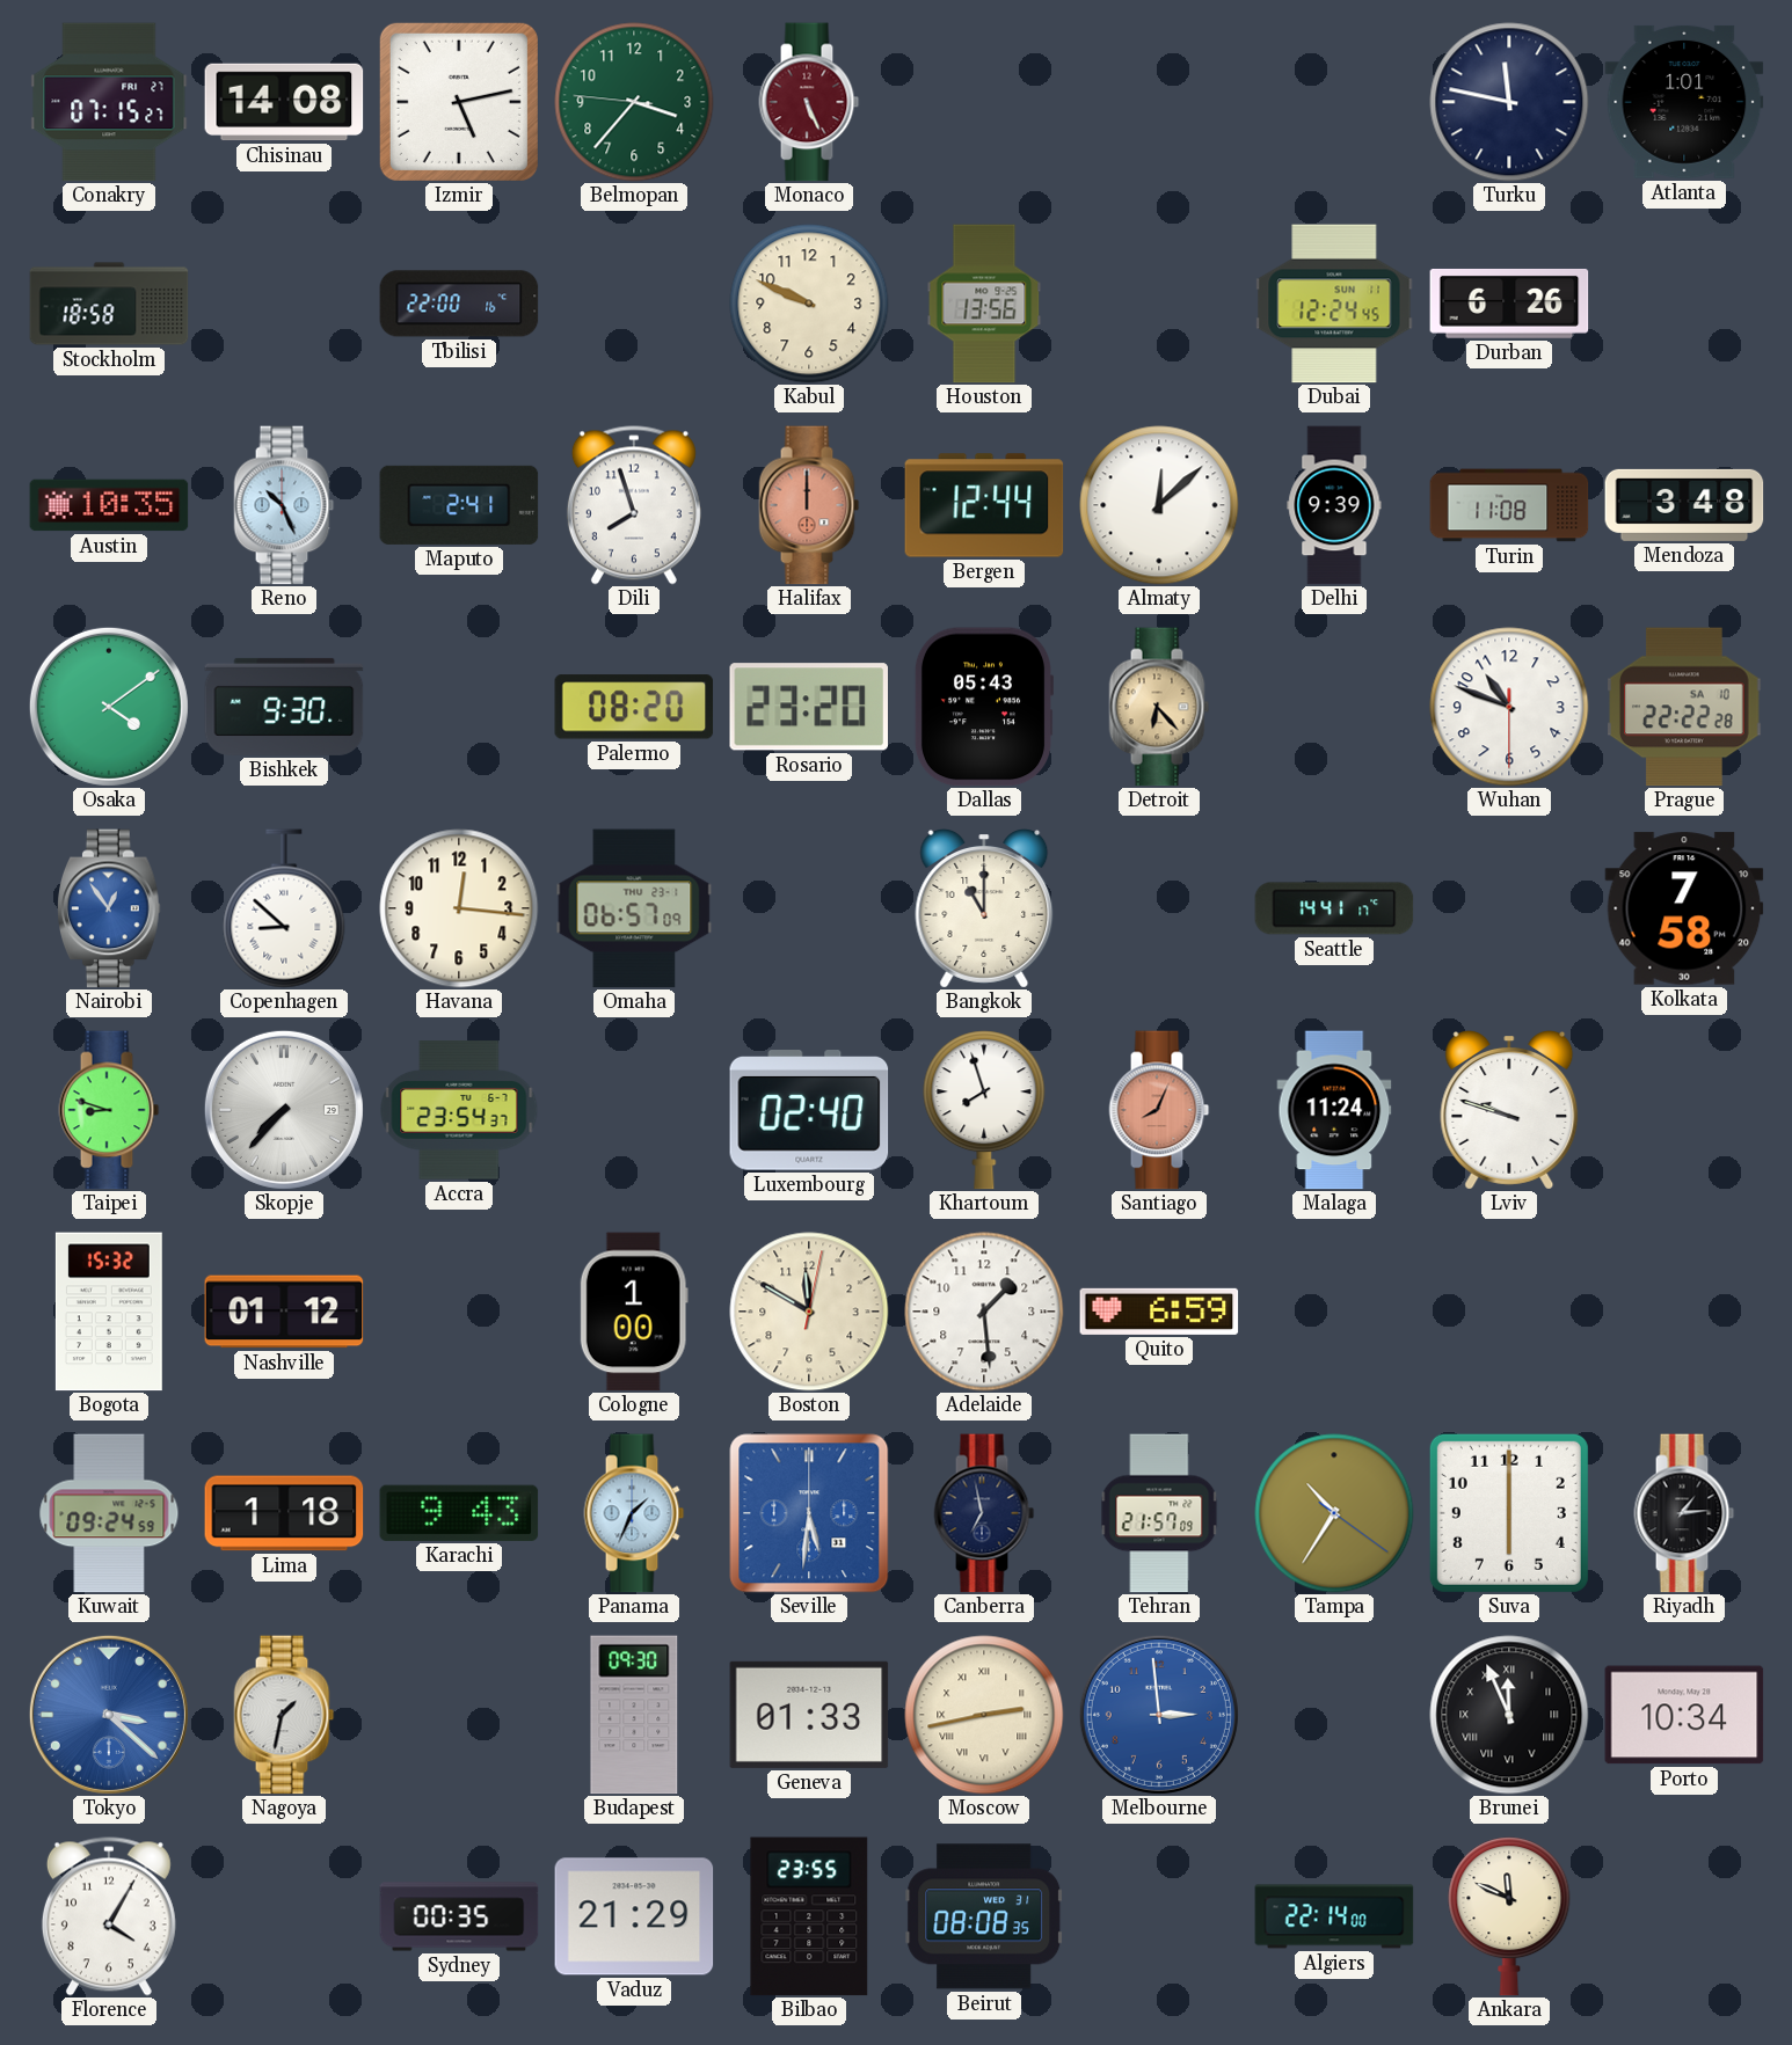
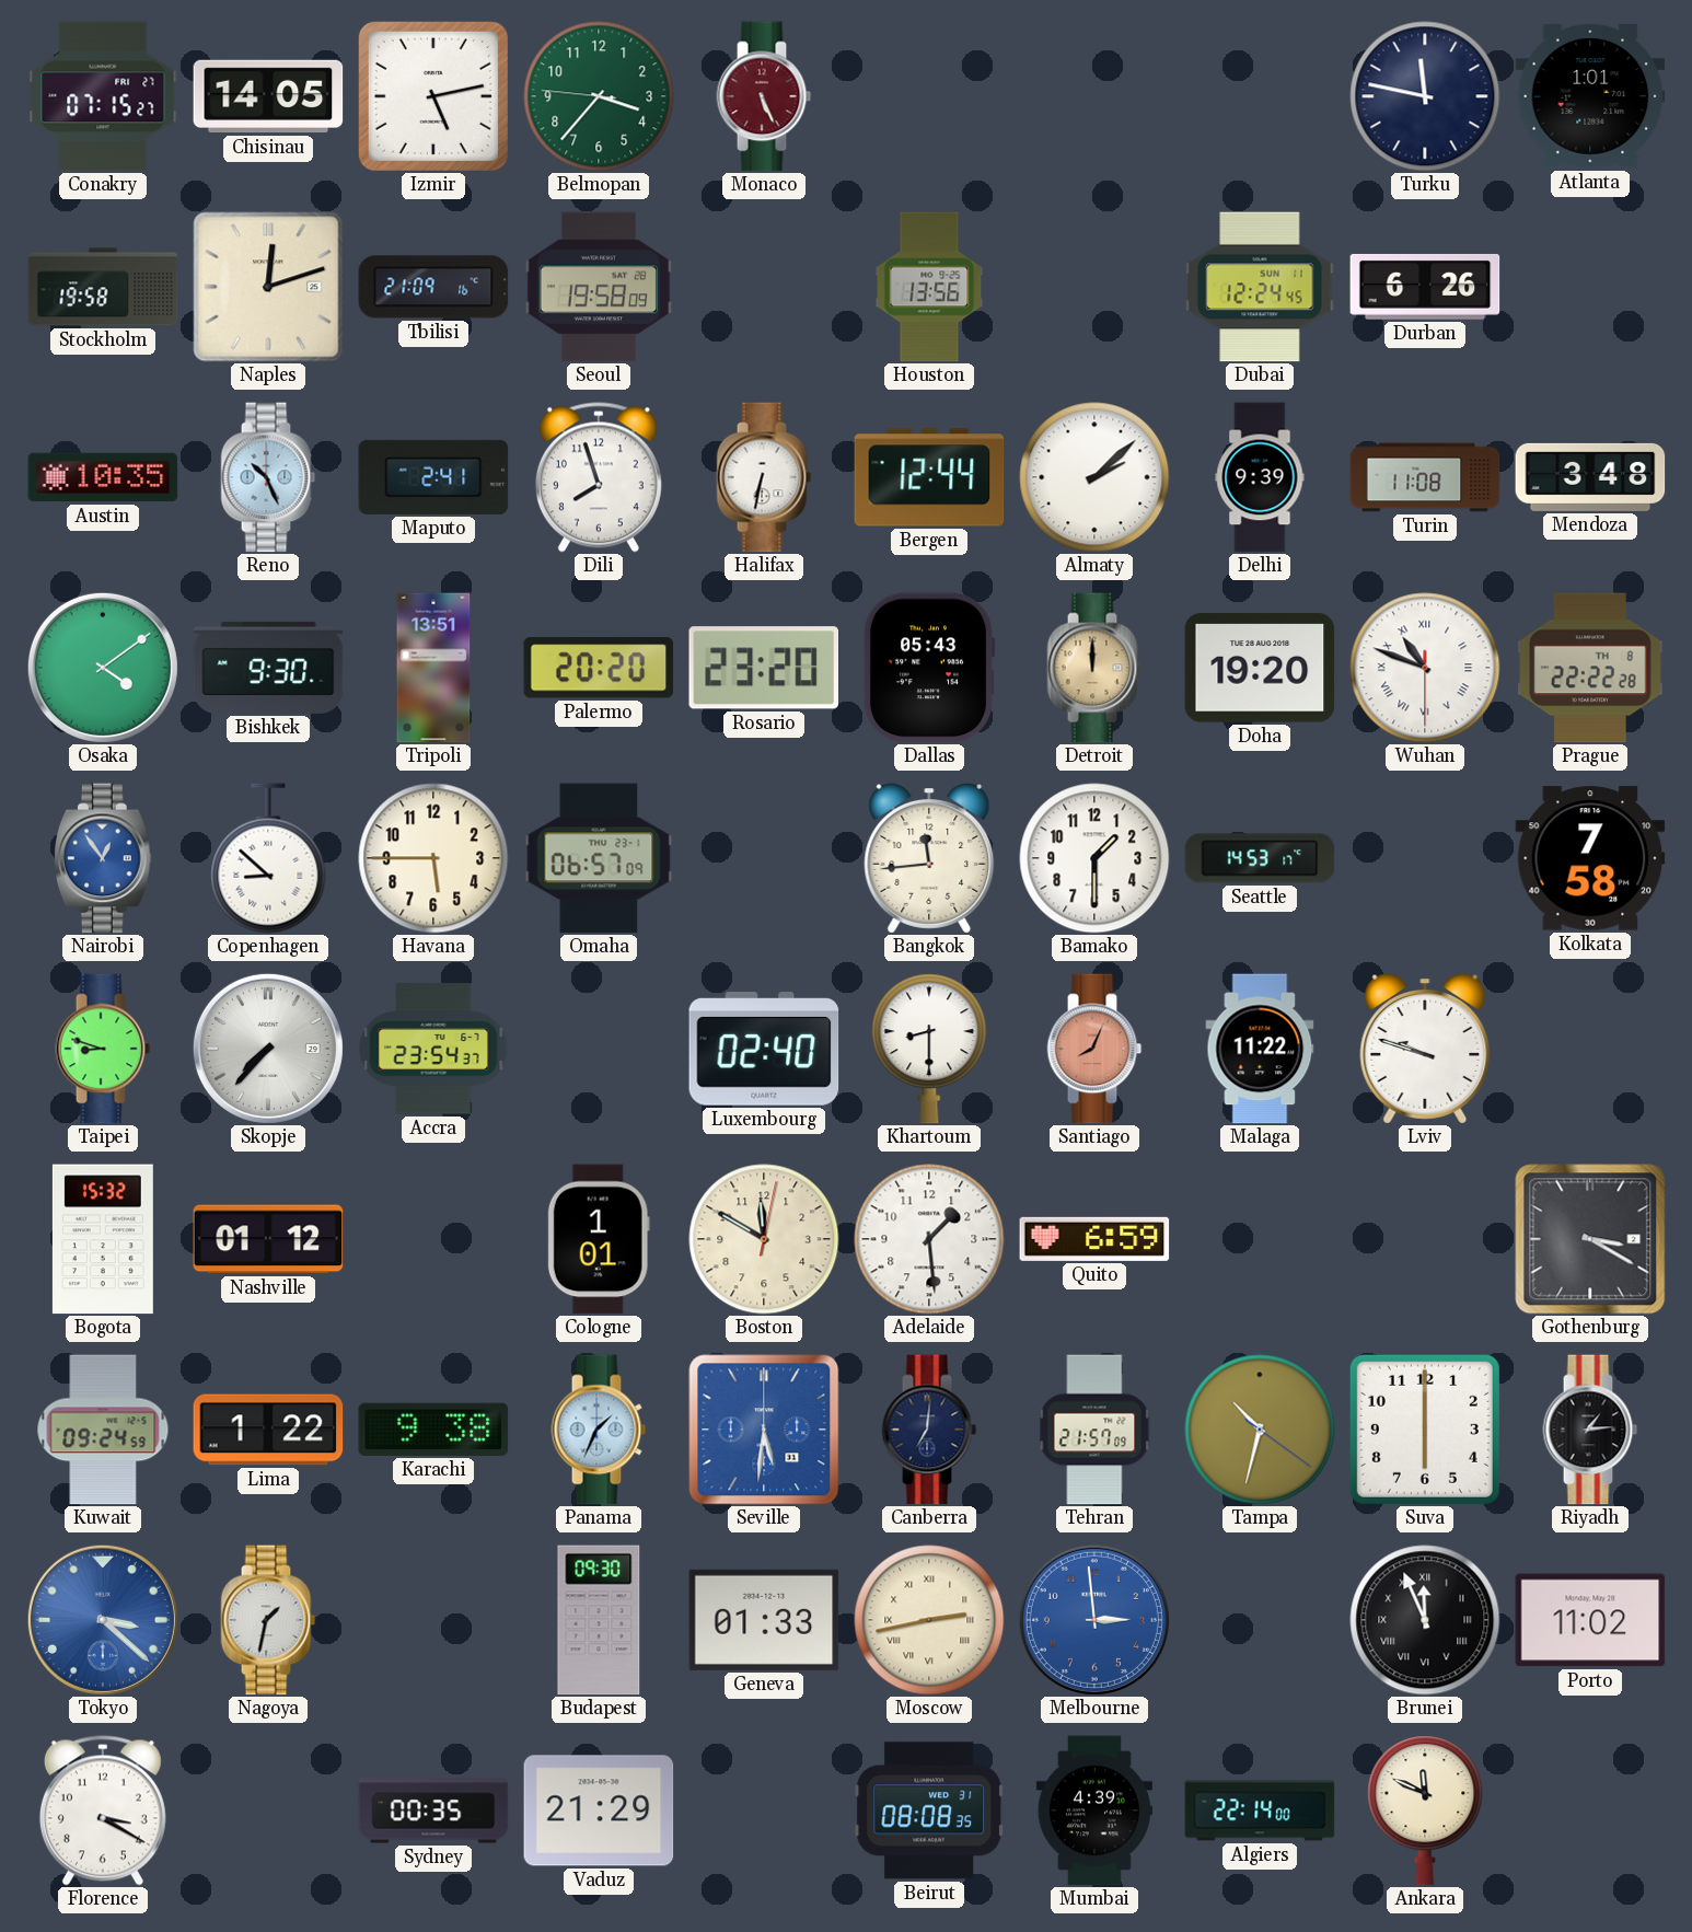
Chisinau: 14:08 -> 14:05 (268, 96)
Stockholm: 18:58 -> 19:58 (103, 287)
Naples: none -> 12:12 (268, 287)
Tbilisi: 22:00 -> 21:09 (433, 287)
Seoul: none -> 19:58 (599, 287)
Kabul: 9:49 -> none (809, 304)
Halifax: 12:00 -> 6:32 (764, 477)
Halifax dial: salmon -> white (764, 477)
Almaty: 12:08 -> 2:08 (1094, 477)
Tripoli: none -> 13:51 (433, 668)
Palermo: 08:20 -> 20:20 (599, 668)
Detroit: 6:23 -> 12:00 (1094, 668)
Doha: none -> 19:20 (1260, 668)
Wuhan numerals: Arabic -> Roman (1425, 668)
Prague date: SA 10 -> TH 8 (1590, 668)
Havana: 12:16 -> 5:45 (433, 858)
Bangkok: 11:00 -> 11:44 (929, 859)
Bamako: none -> 1:30 (1094, 858)
Seattle: 14:41 -> 14:53 (1260, 858)
Khartoum: 7:57 -> 8:30 (929, 1049)
Malaga: 11:24 -> 11:22 (1260, 1049)
Cologne: 1:00 -> 1:01 (599, 1239)
Gothenburg: none -> 3:20 (1590, 1239)
Lima: 1:18 -> 1:22 (268, 1430)
Karachi: 9:43 -> 9:38 (433, 1430)
Canberra: 6:58 -> 7:01 (929, 1430)
Tampa: 10:35 -> 10:32 (1260, 1430)
Porto: 10:34 -> 11:02 (1590, 1620)
Florence: 4:05 -> 3:20 (103, 1810)
Bilbao: 23:55 -> none (809, 1916)
Mumbai: none -> 4:39 (1094, 1810)
